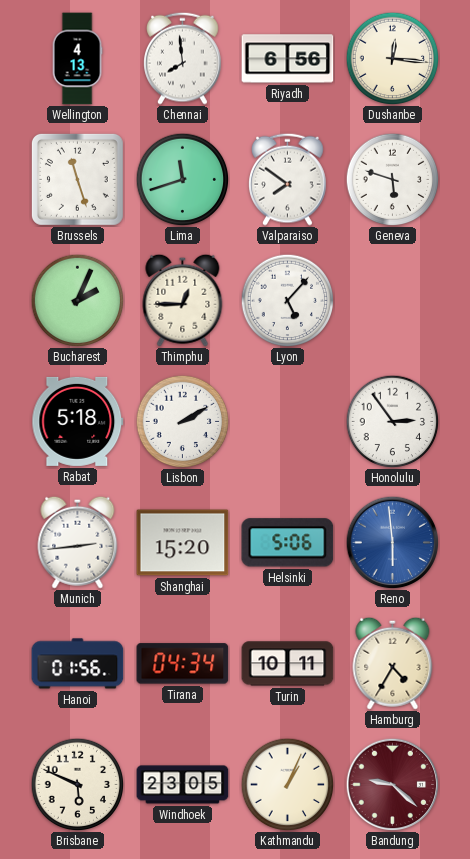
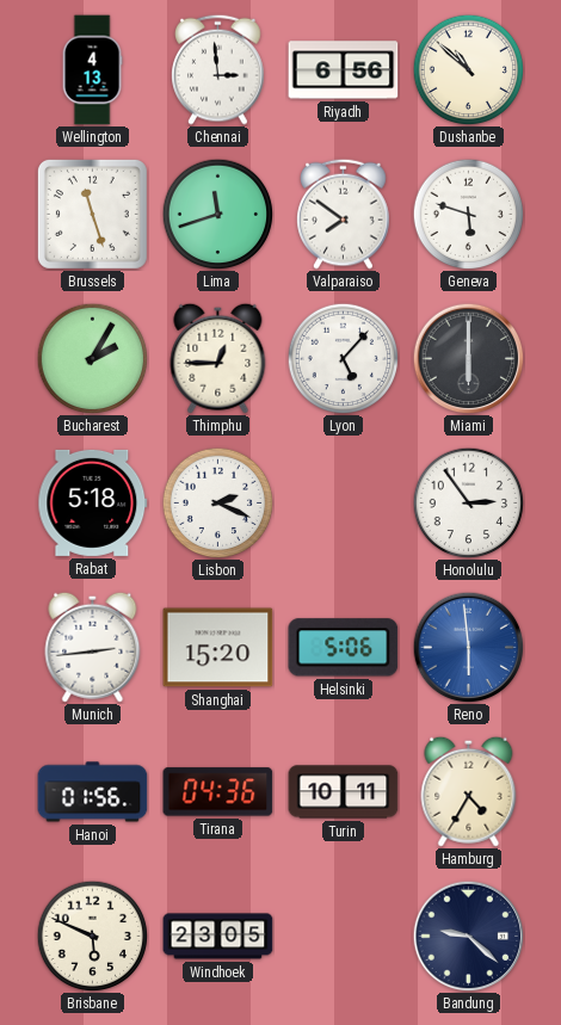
Chennai: 7:59 -> 2:59 (218, 69)
Dushanbe: 12:16 -> 10:52 (468, 69)
Bucharest: 2:04 -> 2:05 (92, 358)
Miami: none -> 6:00 (468, 358)
Lisbon: 2:10 -> 2:19 (217, 502)
Tirana: 04:34 -> 04:36 (218, 792)
Kathmandu: 1:04 -> none (287, 784)
Bandung dial: burgundy -> navy (468, 936)
